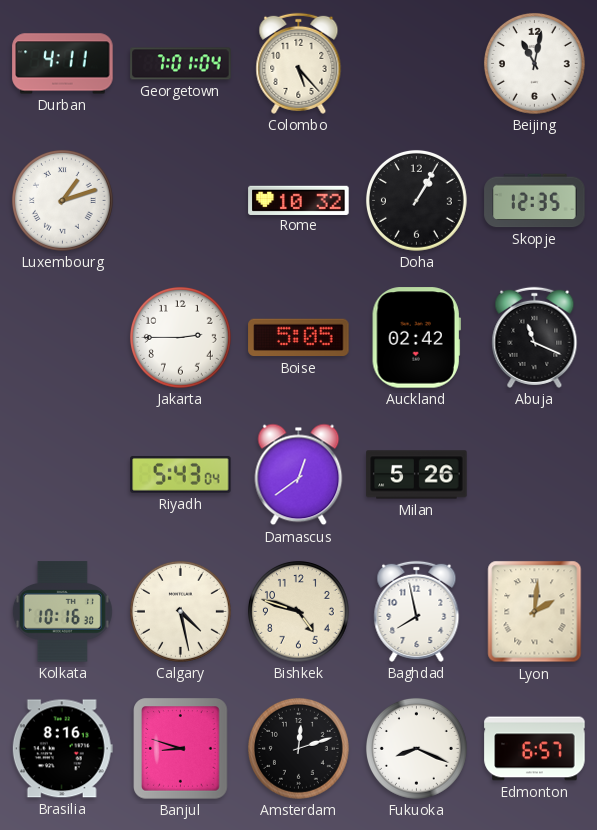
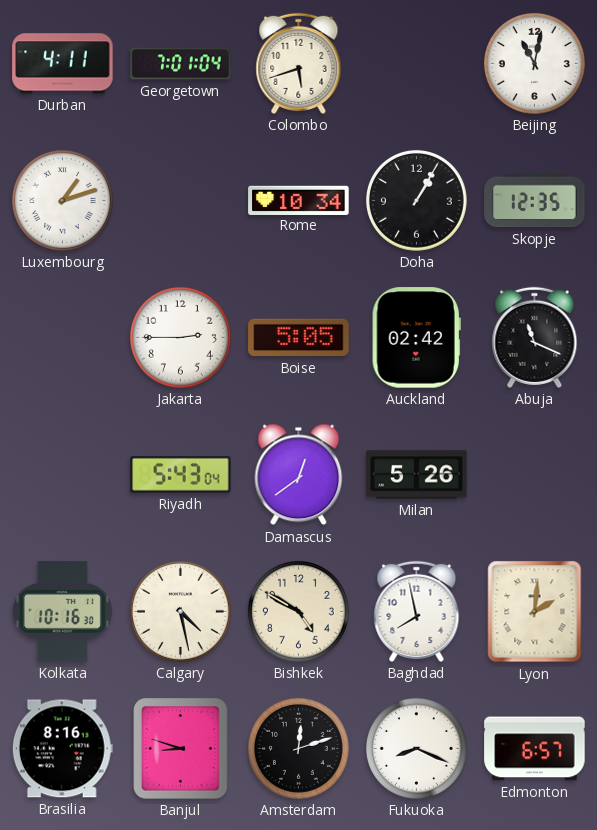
Colombo: 5:23 -> 5:42 (299, 63)
Rome: 10:32 -> 10:34 (299, 200)
Bishkek: 4:48 -> 4:50 (298, 611)
